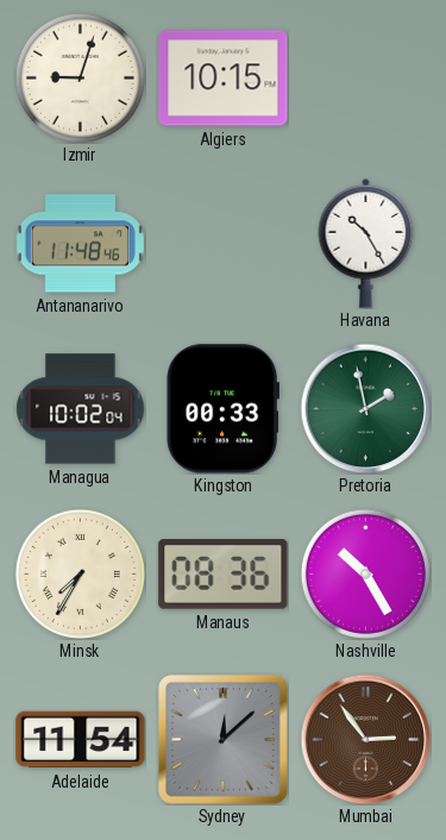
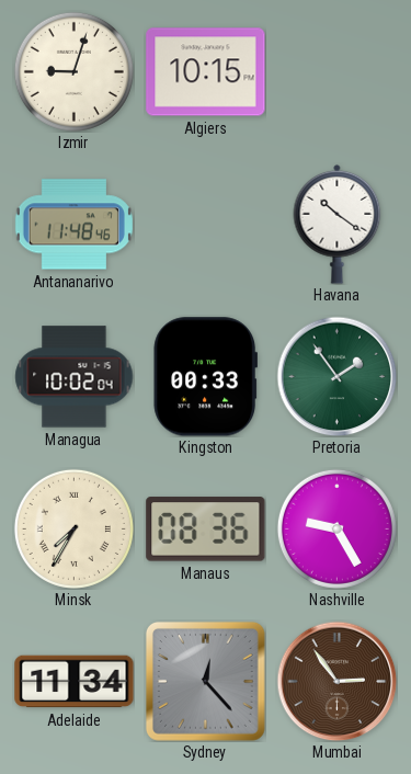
Havana: 10:25 -> 10:21 (338, 224)
Pretoria: 1:58 -> 1:54 (336, 376)
Nashville: 10:25 -> 9:25 (336, 528)
Adelaide: 11:54 -> 11:34 (75, 682)
Sydney: 12:08 -> 12:23 (205, 681)
